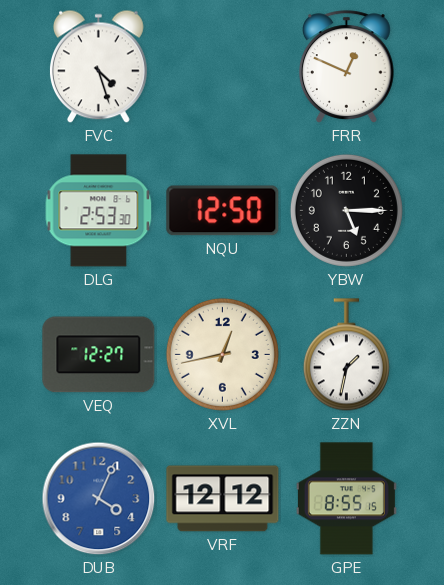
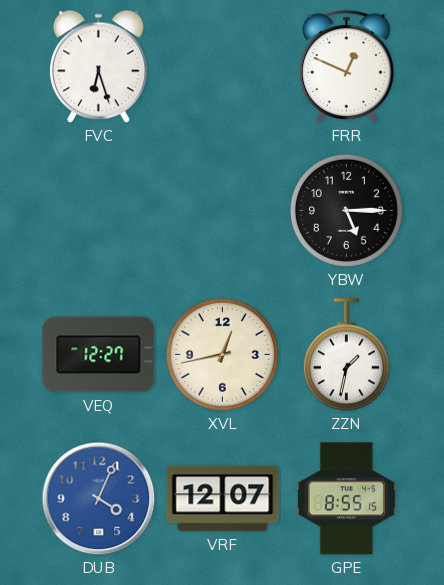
FVC: 4:27 -> 6:27 (98, 67)
DLG: 2:53 -> none (99, 211)
NQU: 12:50 -> none (223, 211)
VRF: 12:12 -> 12:07 (223, 499)
